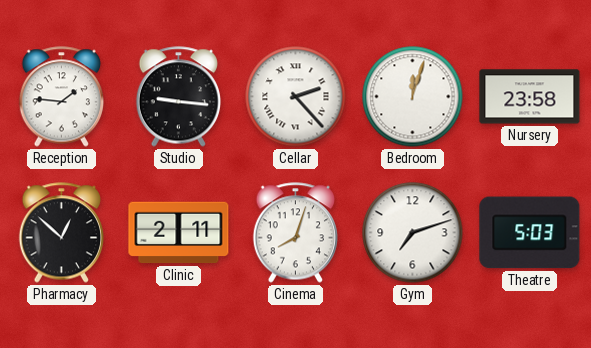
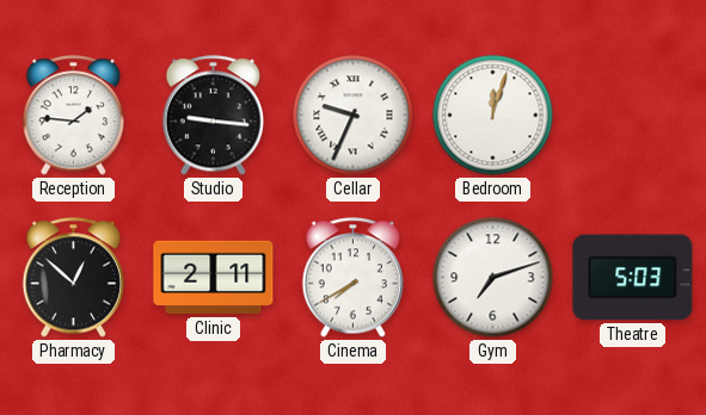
Cellar: 2:23 -> 9:34 (354, 116)
Nursery: 23:58 -> none (530, 97)
Cinema: 8:03 -> 7:40 (352, 278)
